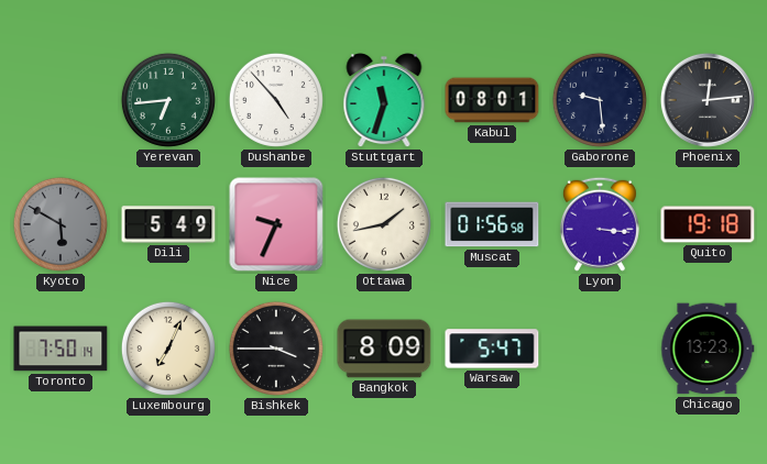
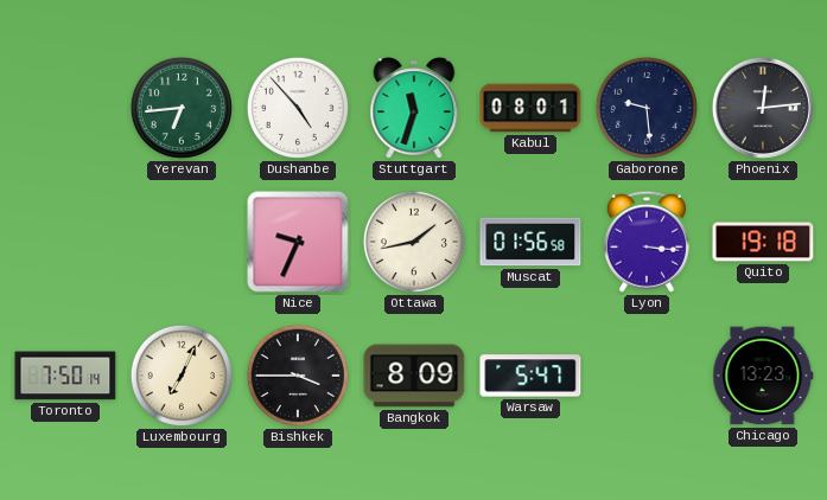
Kyoto: 5:50 -> none (61, 224)
Dili: 5:49 -> none (168, 224)
